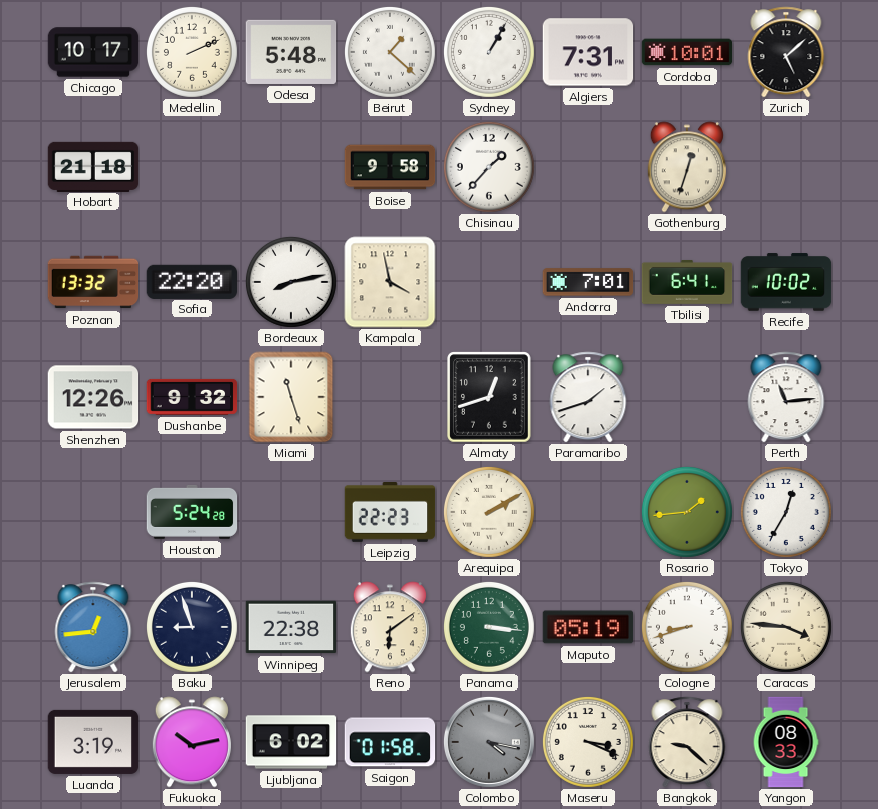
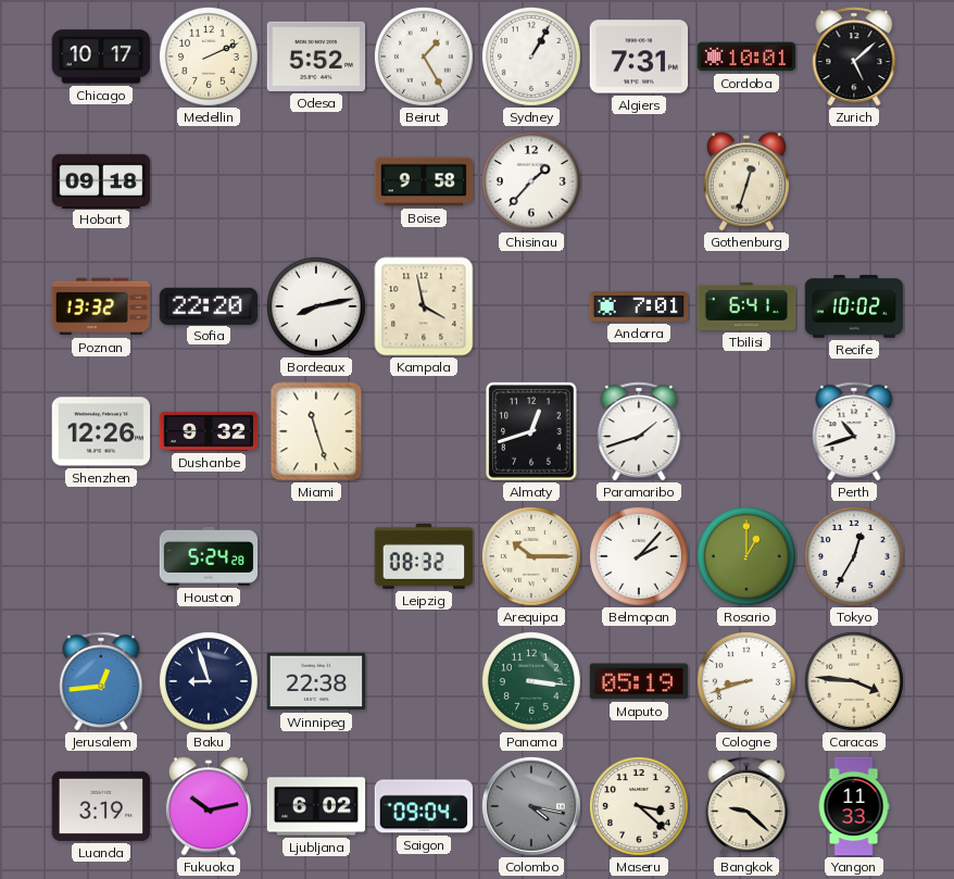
Odesa: 5:48 -> 5:52 (316, 56)
Beirut: 1:22 -> 1:25 (424, 56)
Hobart: 21:18 -> 09:18 (101, 180)
Perth: 11:14 -> 10:42 (854, 431)
Leipzig: 22:23 -> 08:32 (424, 557)
Arequipa: 2:10 -> 10:15 (531, 556)
Belmopan: none -> 2:07 (639, 556)
Rosario: 1:44 -> 1:00 (746, 556)
Reno: 6:09 -> none (390, 627)
Saigon: 01:58 -> 09:04 (424, 806)
Maseru: 3:19 -> 3:22 (639, 806)
Yangon: 08:33 -> 11:33 (854, 806)
